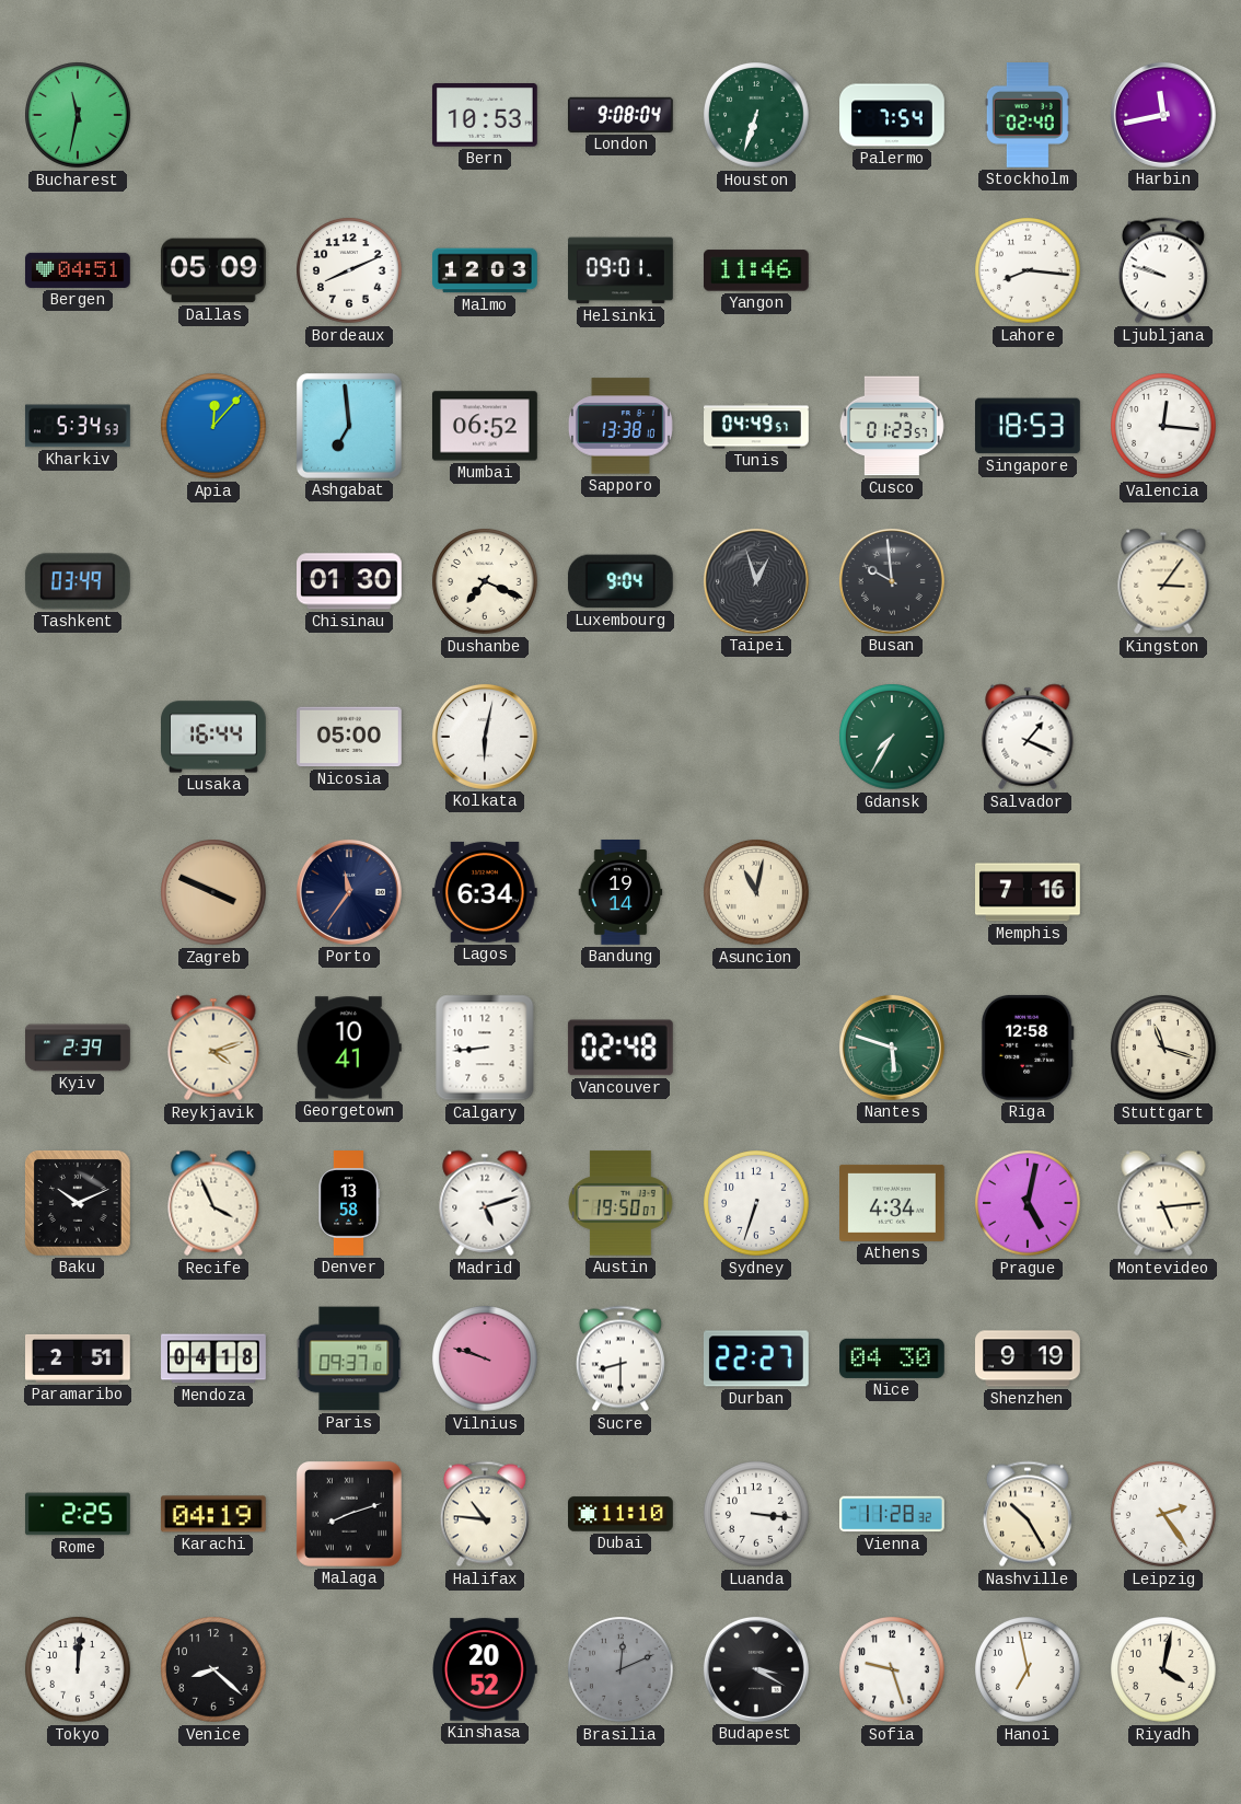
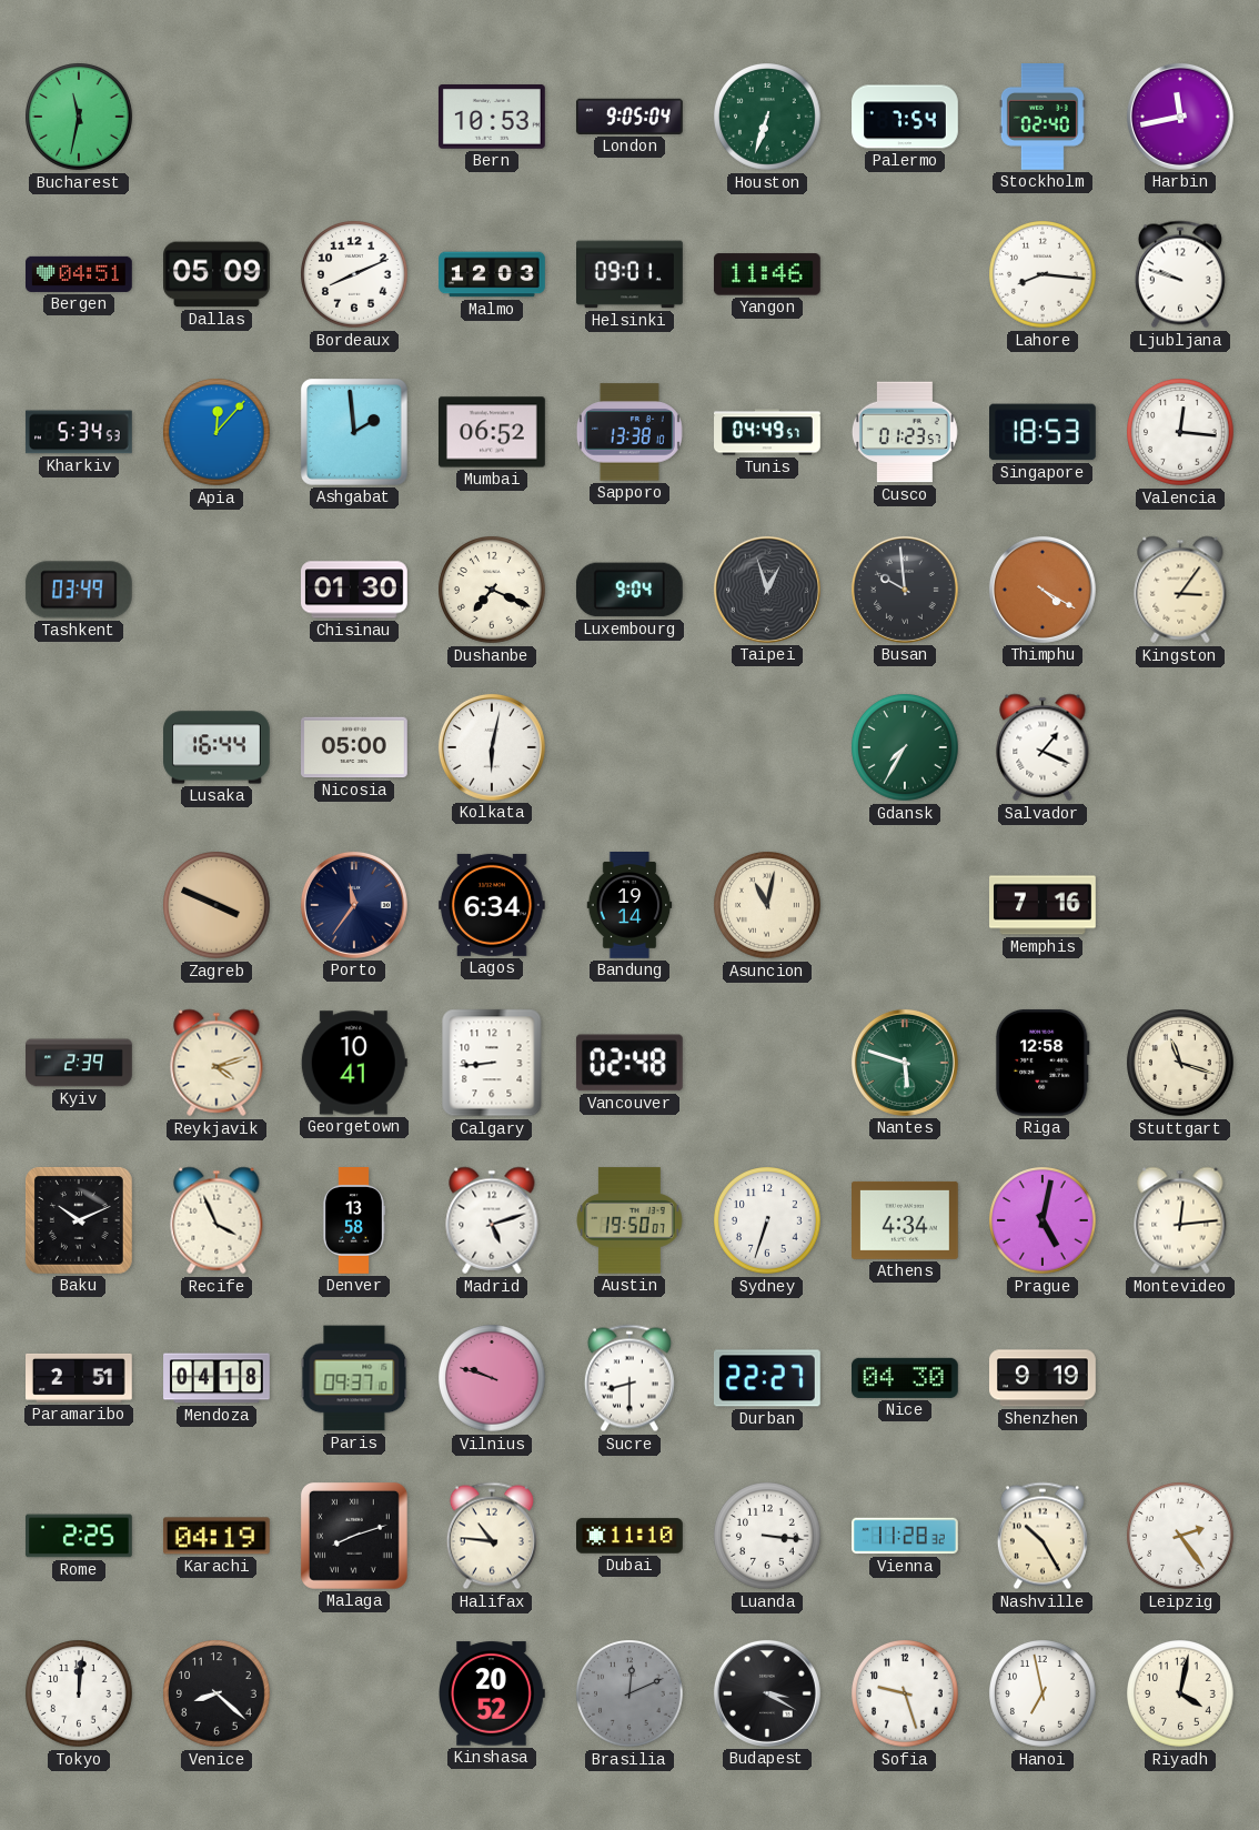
London: 9:08 -> 9:05 (629, 117)
Ashgabat: 6:59 -> 1:59 (354, 432)
Thimphu: none -> 4:20 (1043, 590)
Montevideo: 5:14 -> 12:14 (1180, 1220)
